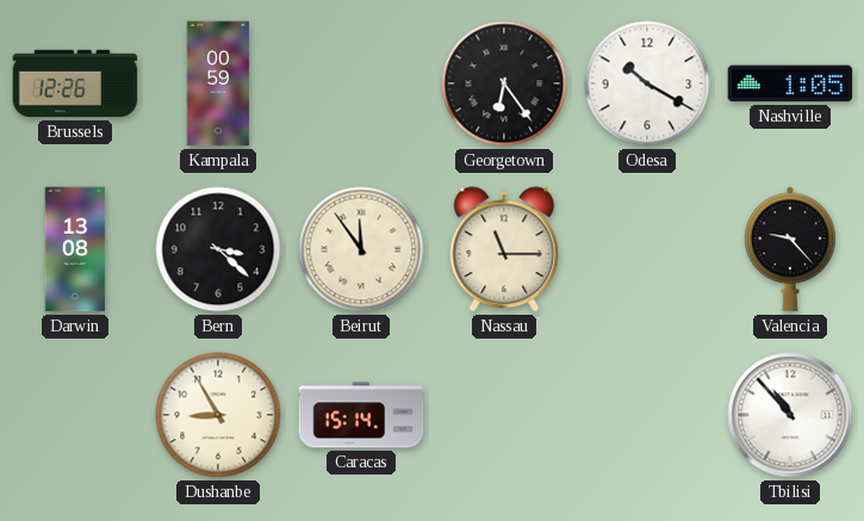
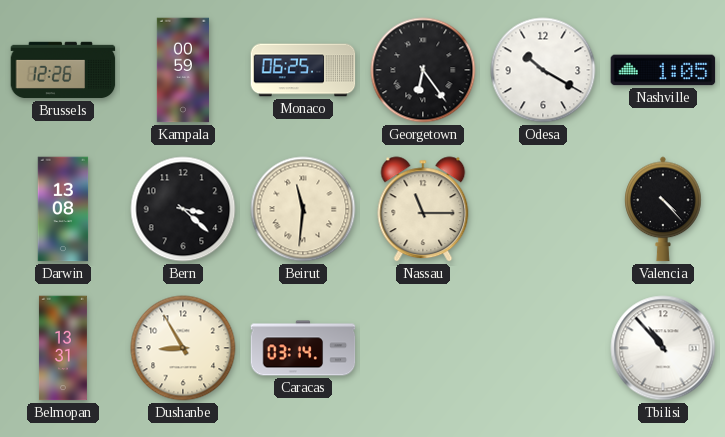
Monaco: none -> 06:25 (303, 70)
Beirut: 11:54 -> 11:31 (303, 209)
Valencia: 9:23 -> 4:23 (663, 209)
Belmopan: none -> 13:31 (63, 348)
Caracas: 15:14 -> 03:14 (303, 348)
